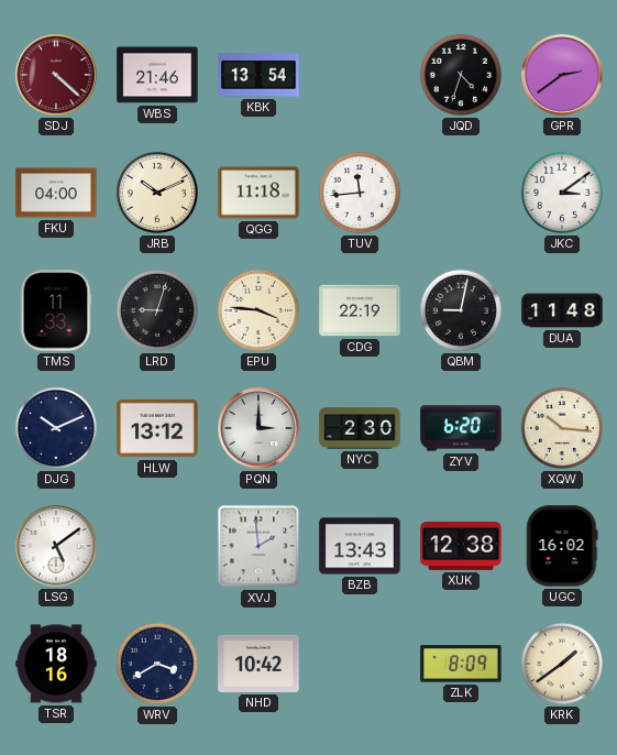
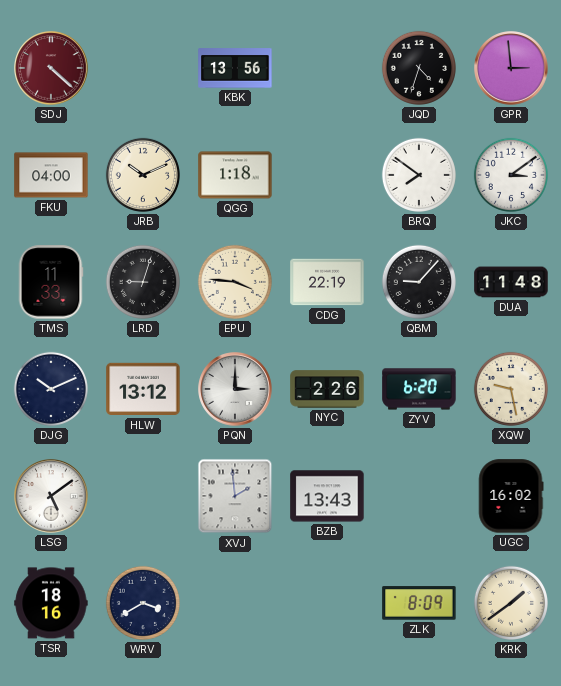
WBS: 21:46 -> none (157, 75)
KBK: 13:54 -> 13:56 (235, 68)
GPR: 2:39 -> 2:59 (511, 68)
QGG: 11:18 -> 1:18 (235, 175)
TUV: 11:44 -> none (360, 193)
BRQ: none -> 7:51 (419, 175)
QBM: 9:02 -> 9:07 (419, 282)
NYC: 2:30 -> 2:26 (327, 389)
XQW: 10:16 -> 9:28 (511, 389)
XUK: 12:38 -> none (461, 546)
NHD: 10:42 -> none (258, 664)
